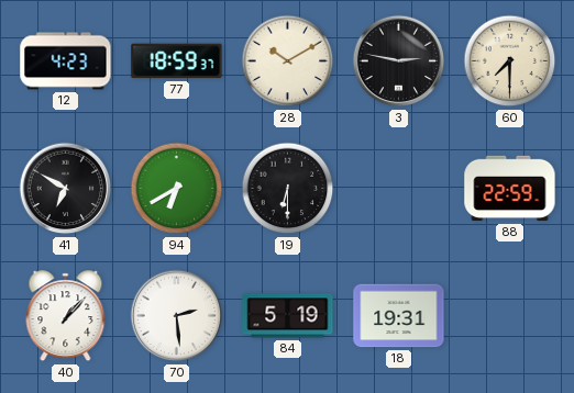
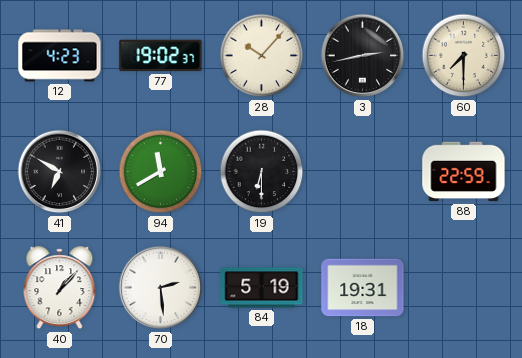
77: 18:59 -> 19:02 (161, 56)
28: 10:10 -> 10:07 (262, 56)
3: 2:47 -> 2:43 (363, 56)
94: 6:40 -> 11:40 (161, 172)
